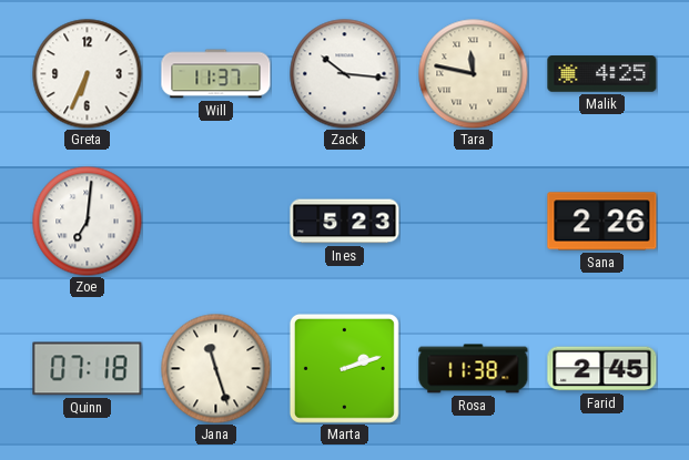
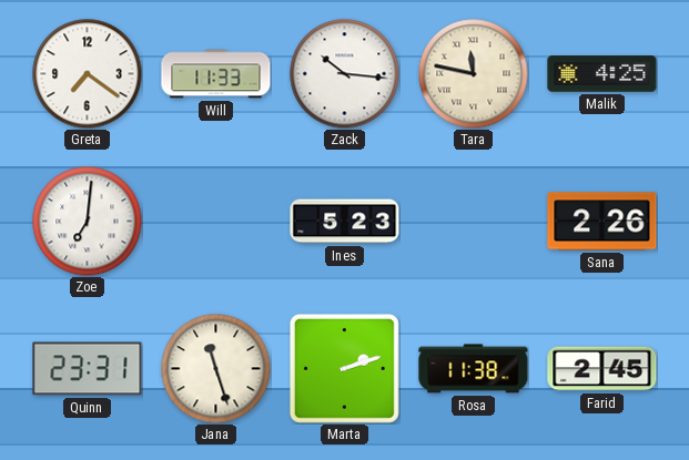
Greta: 6:34 -> 7:21 (88, 74)
Will: 11:37 -> 11:33 (216, 74)
Quinn: 07:18 -> 23:31 (88, 369)
